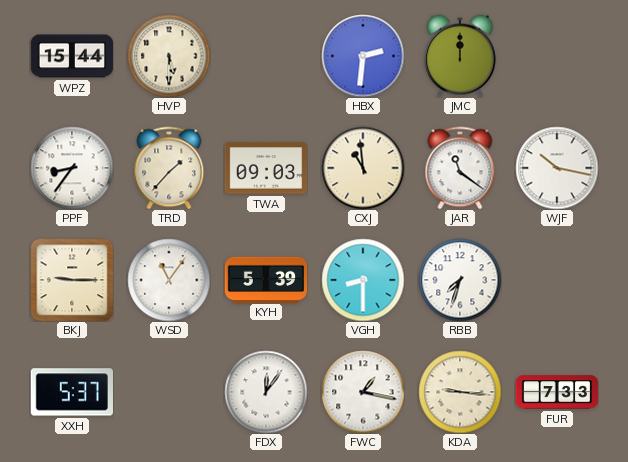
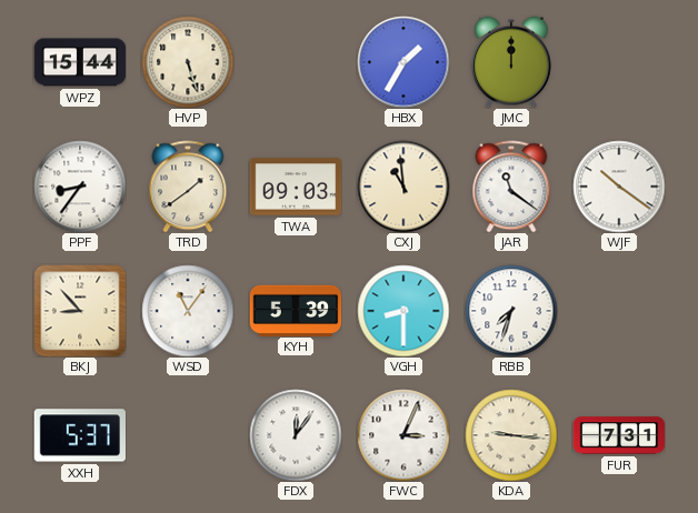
HVP: 5:30 -> 5:27 (188, 62)
HBX: 2:31 -> 1:35 (403, 62)
TRD: 1:37 -> 1:39 (188, 187)
WJF: 10:17 -> 10:21 (619, 187)
BKJ: 9:15 -> 8:53 (80, 311)
FWC: 1:17 -> 3:04 (403, 435)
FUR: 7:33 -> 7:31 (619, 435)
